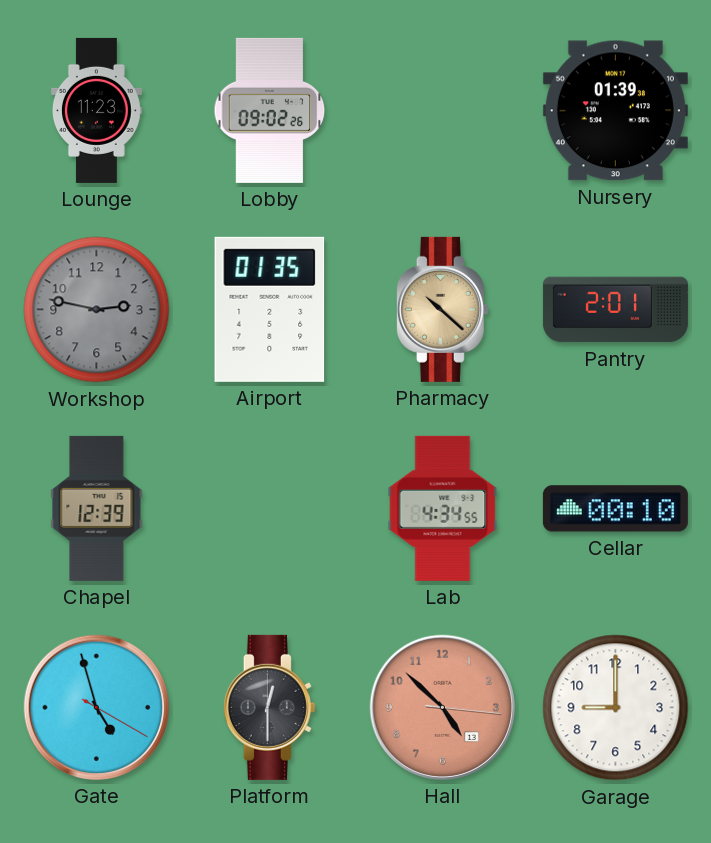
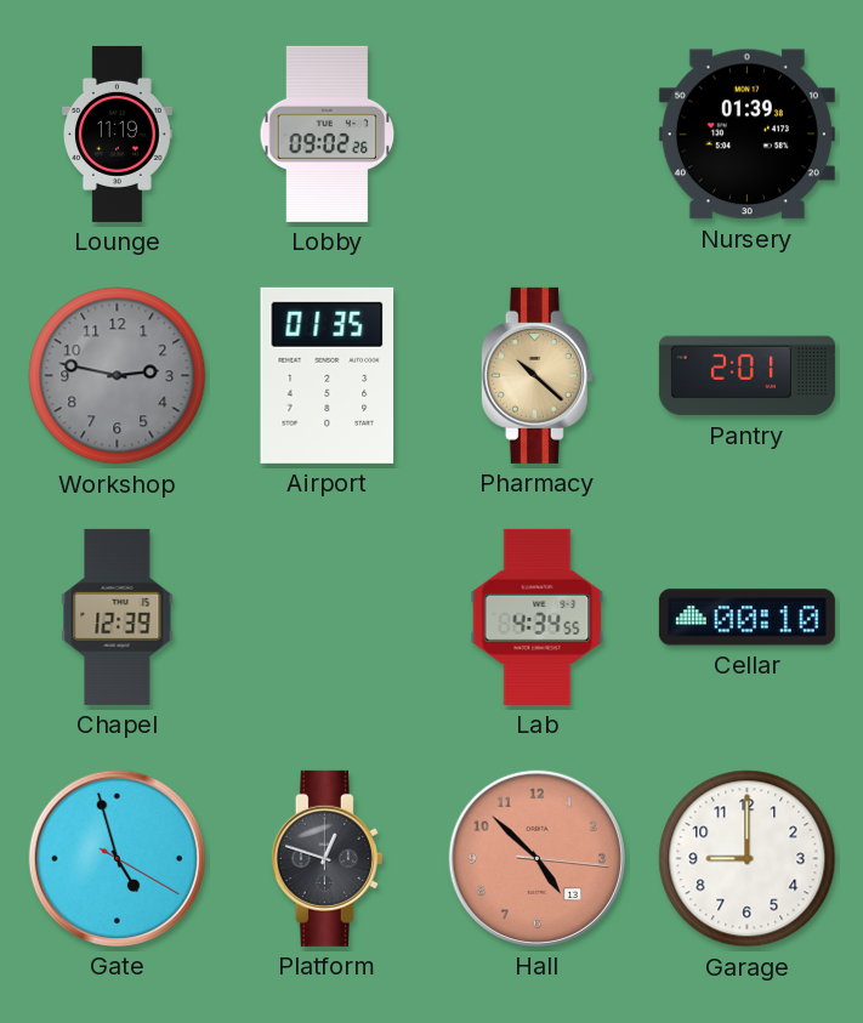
Lounge: 11:23 -> 11:19 (118, 133)
Platform: 12:30 -> 12:48 (327, 858)
